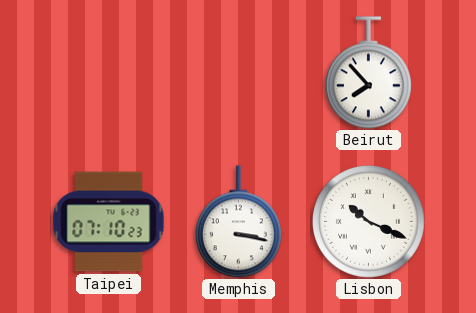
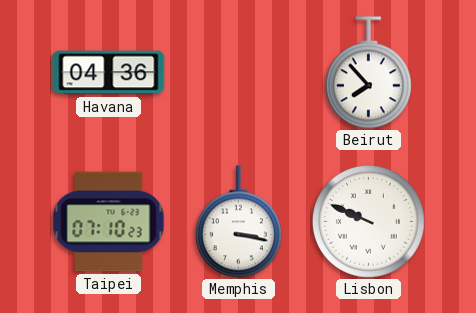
Havana: none -> 04:36 (109, 73)
Lisbon: 10:19 -> 9:49 (368, 221)
